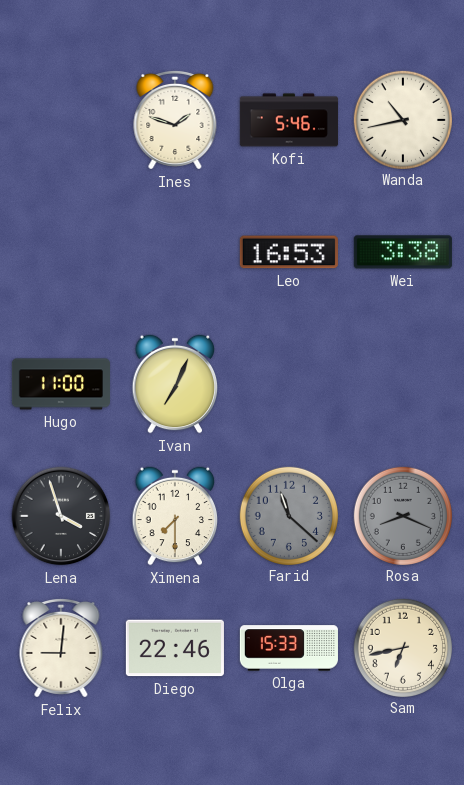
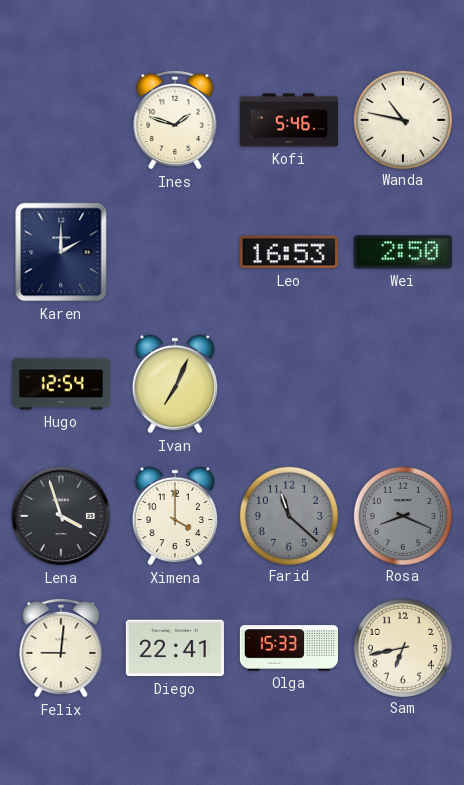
Wanda: 10:43 -> 10:47 (402, 119)
Karen: none -> 2:00 (61, 252)
Wei: 3:38 -> 2:50 (403, 252)
Hugo: 11:00 -> 12:54 (61, 384)
Ximena: 7:30 -> 4:00 (175, 516)
Diego: 22:46 -> 22:41 (175, 648)
